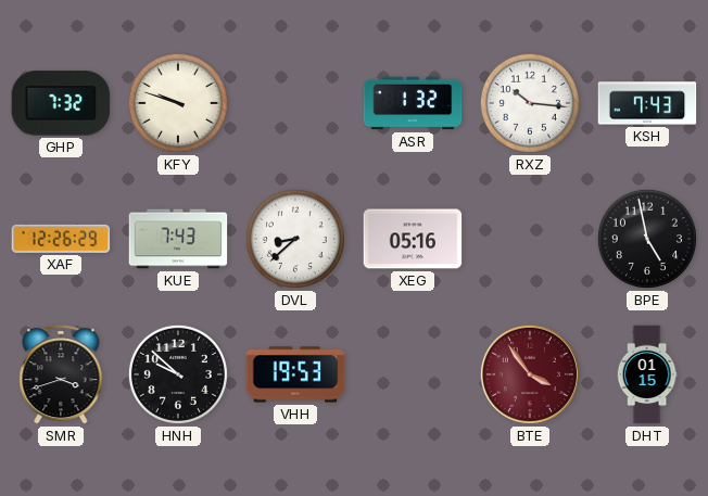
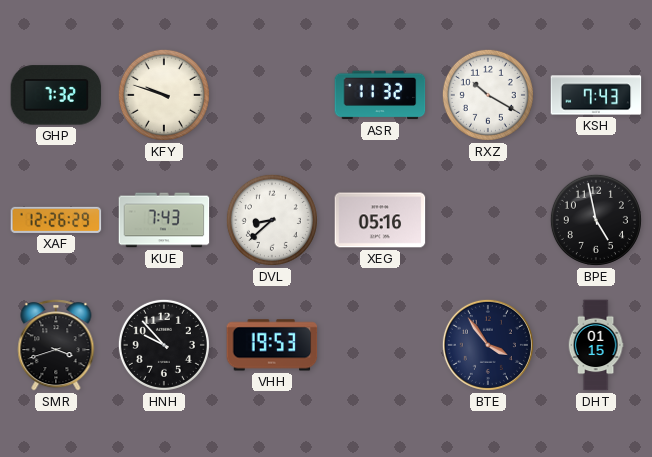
ASR: 1:32 -> 11:32 (380, 95)
RXZ: 10:16 -> 10:20 (488, 95)
HNH: 9:52 -> 9:53 (164, 345)
BTE dial: burgundy -> navy (488, 345)
